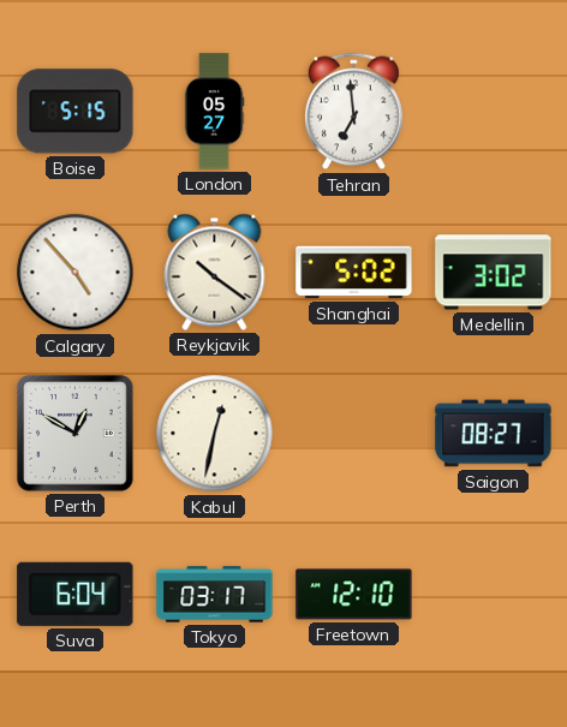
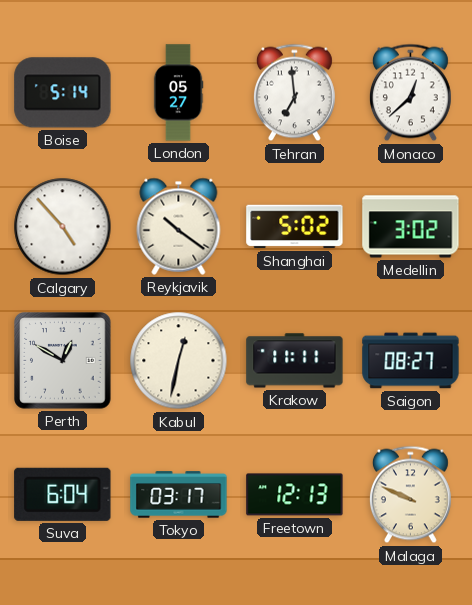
Boise: 5:15 -> 5:14 (63, 93)
Monaco: none -> 12:38 (410, 93)
Krakow: none -> 11:11 (295, 361)
Freetown: 12:10 -> 12:13 (295, 495)
Malaga: none -> 9:49 (410, 495)
